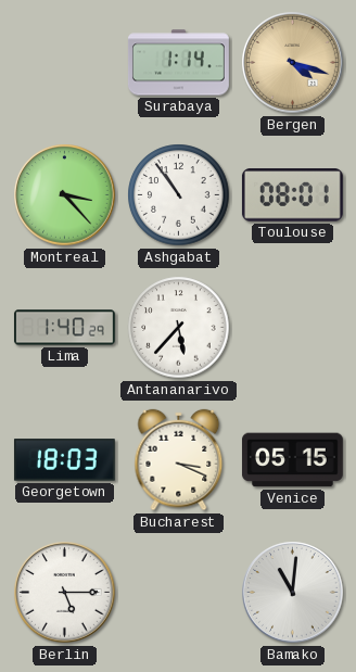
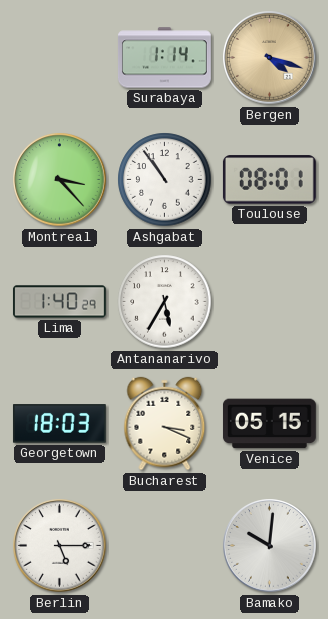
Antananarivo: 5:37 -> 5:35 (165, 302)
Bamako: 11:01 -> 10:01 (270, 546)
